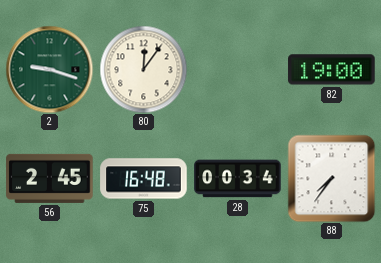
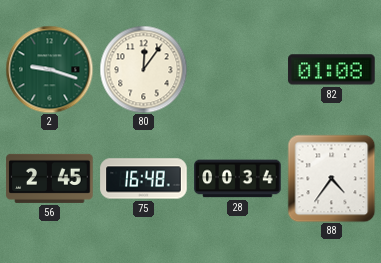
82: 19:00 -> 01:08 (332, 70)
88: 7:36 -> 4:36 (331, 178)
